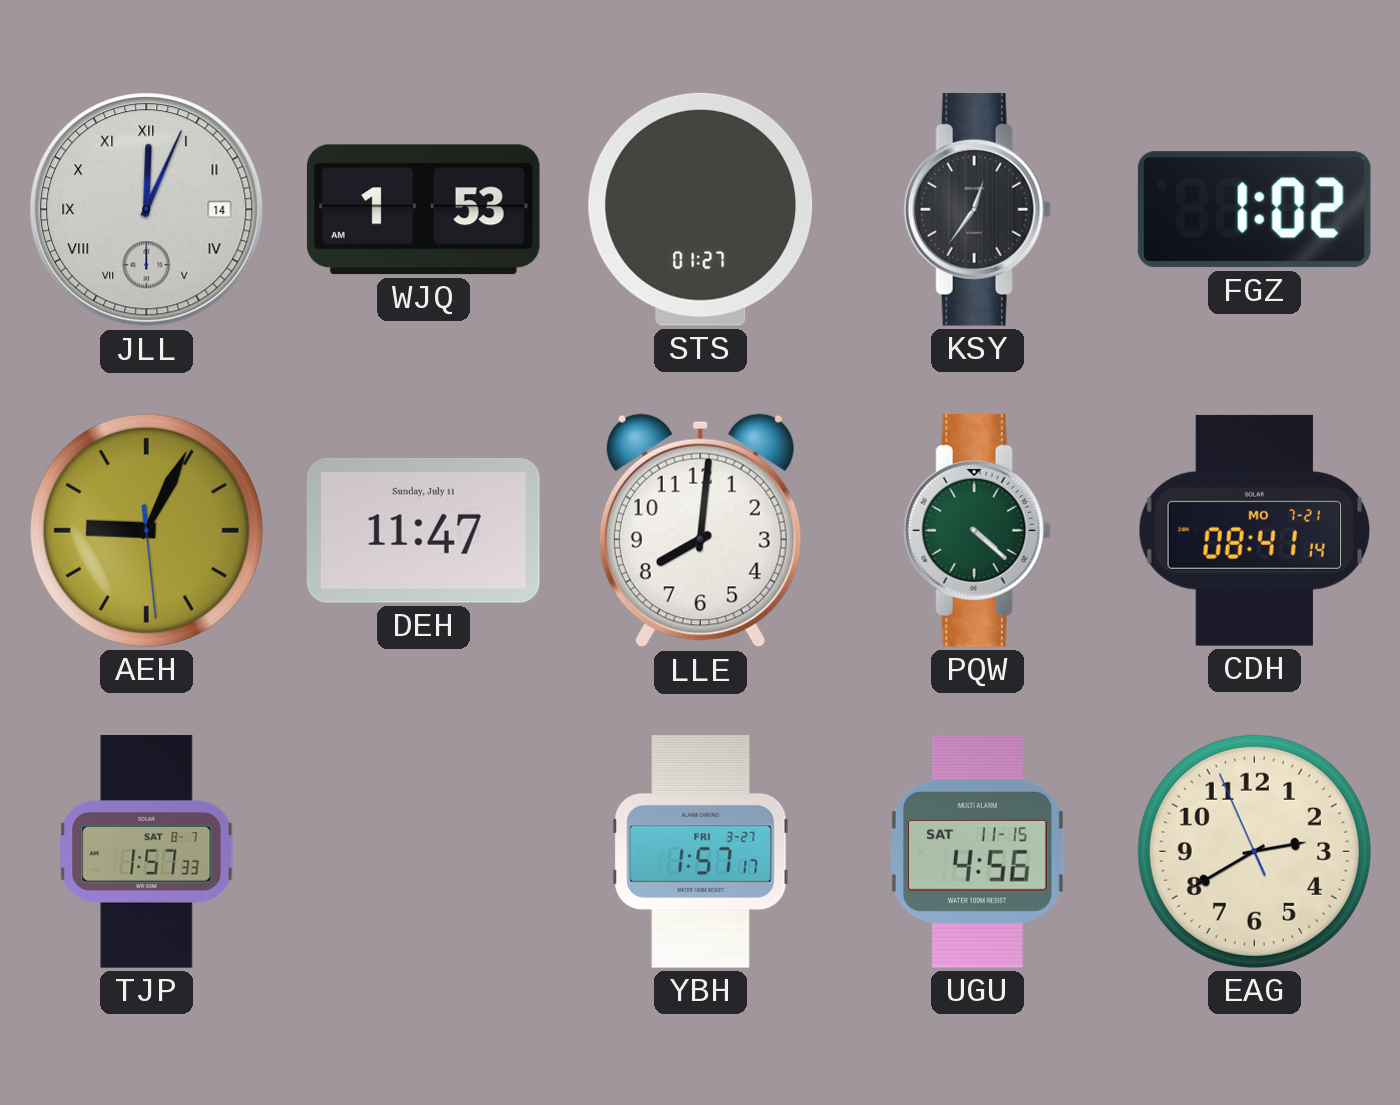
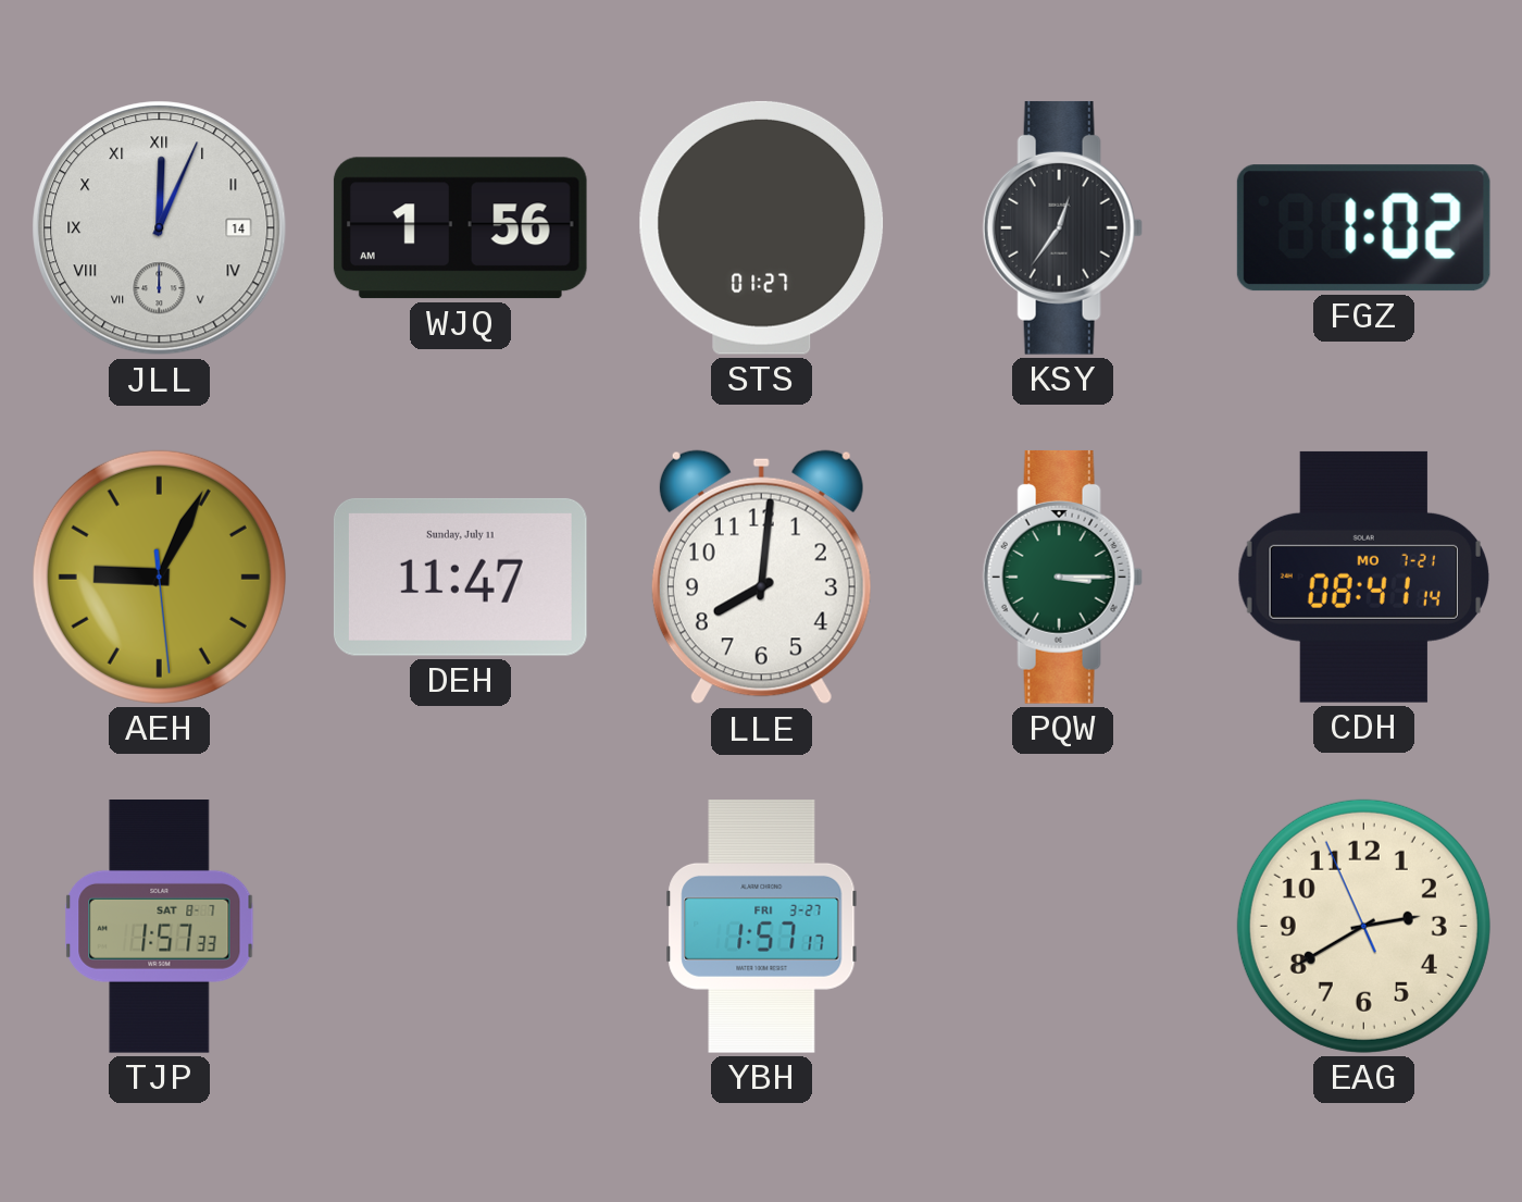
WJQ: 1:53 -> 1:56 (460, 228)
PQW: 4:22 -> 3:15 (1062, 577)
UGU: 4:56 -> none (977, 851)
